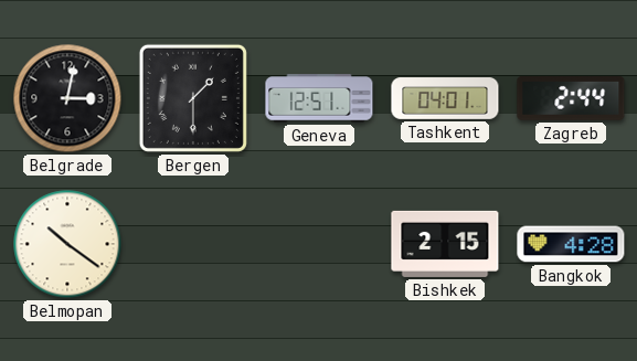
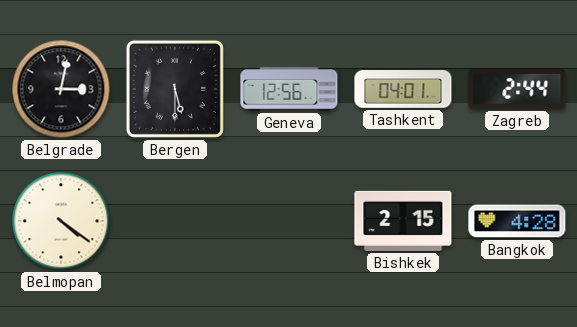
Bergen: 1:30 -> 5:30 (175, 89)
Geneva: 12:51 -> 12:56 (289, 89)
Belmopan: 10:21 -> 4:21 (61, 221)
